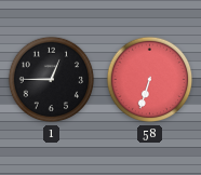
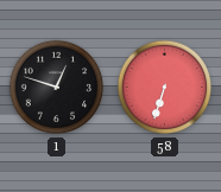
1: 12:45 -> 12:48 (57, 88)
